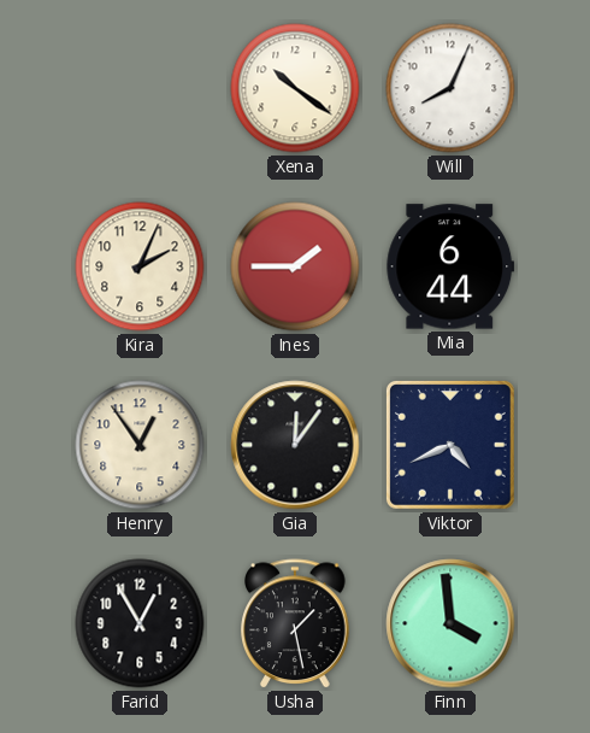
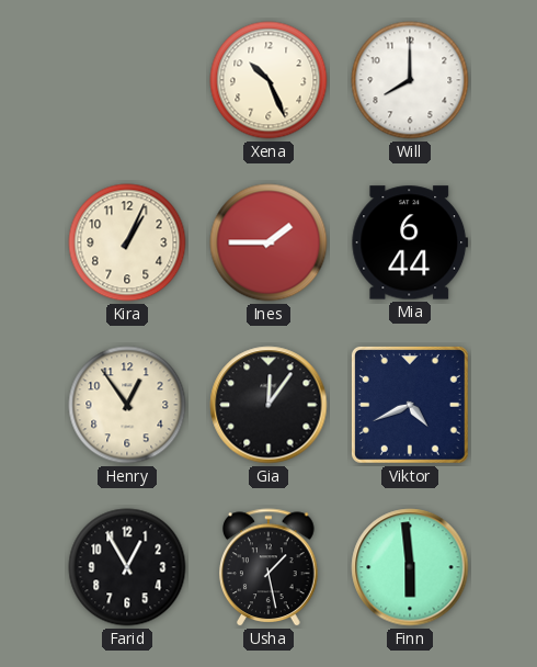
Xena: 10:21 -> 10:26 (268, 80)
Will: 8:04 -> 8:00 (410, 80)
Kira: 2:04 -> 1:04 (127, 242)
Finn: 3:59 -> 5:59 (410, 567)
